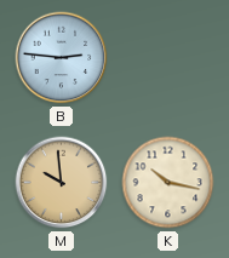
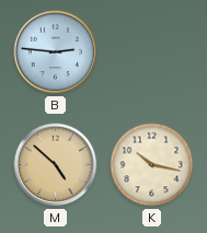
M: 9:59 -> 4:52 (56, 165)
